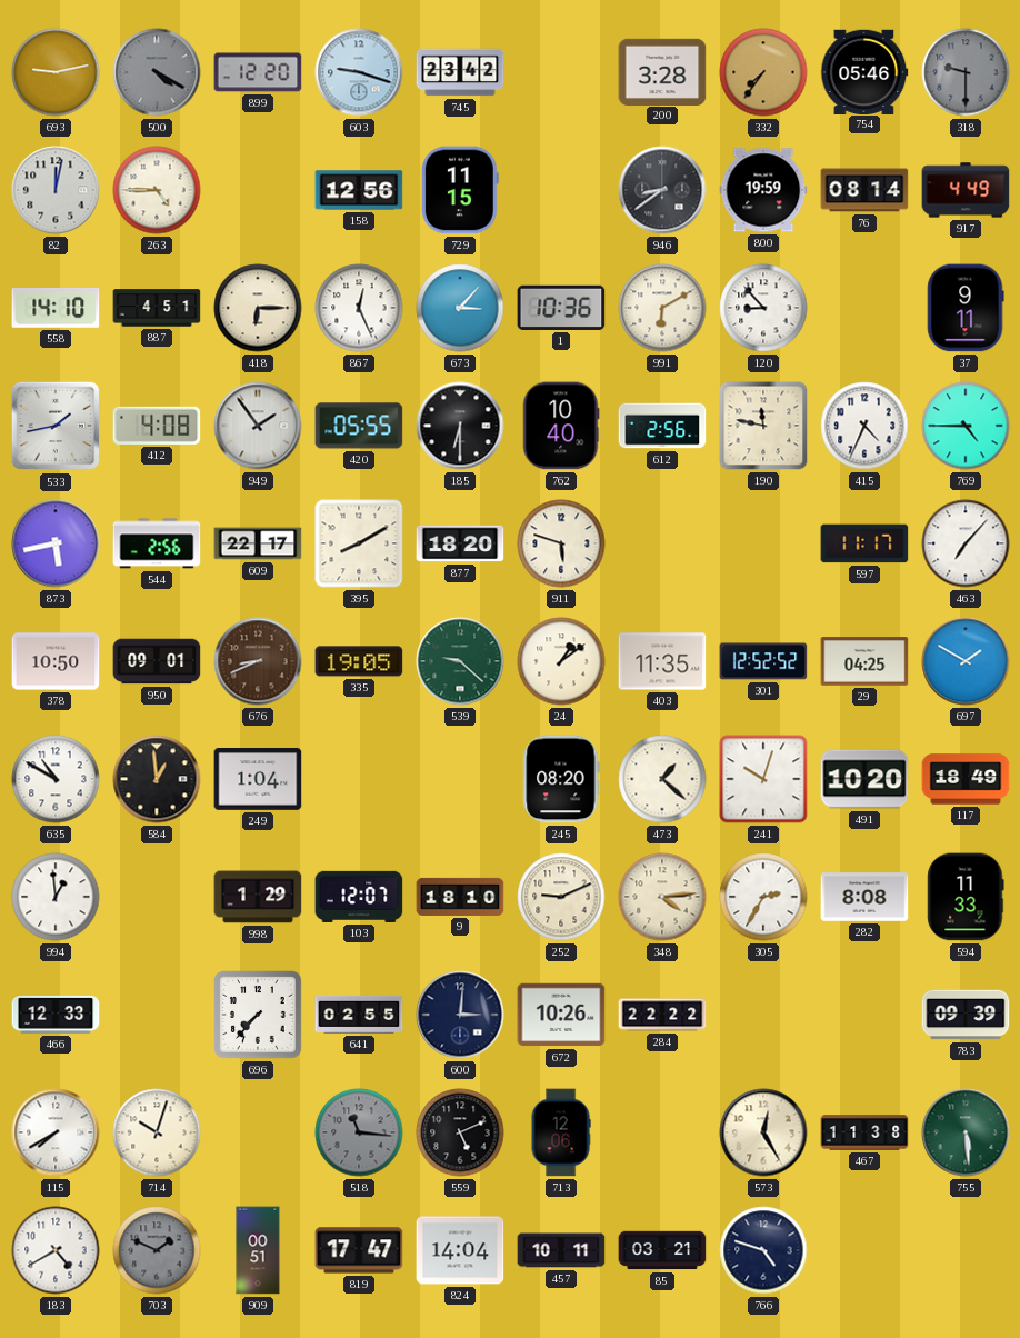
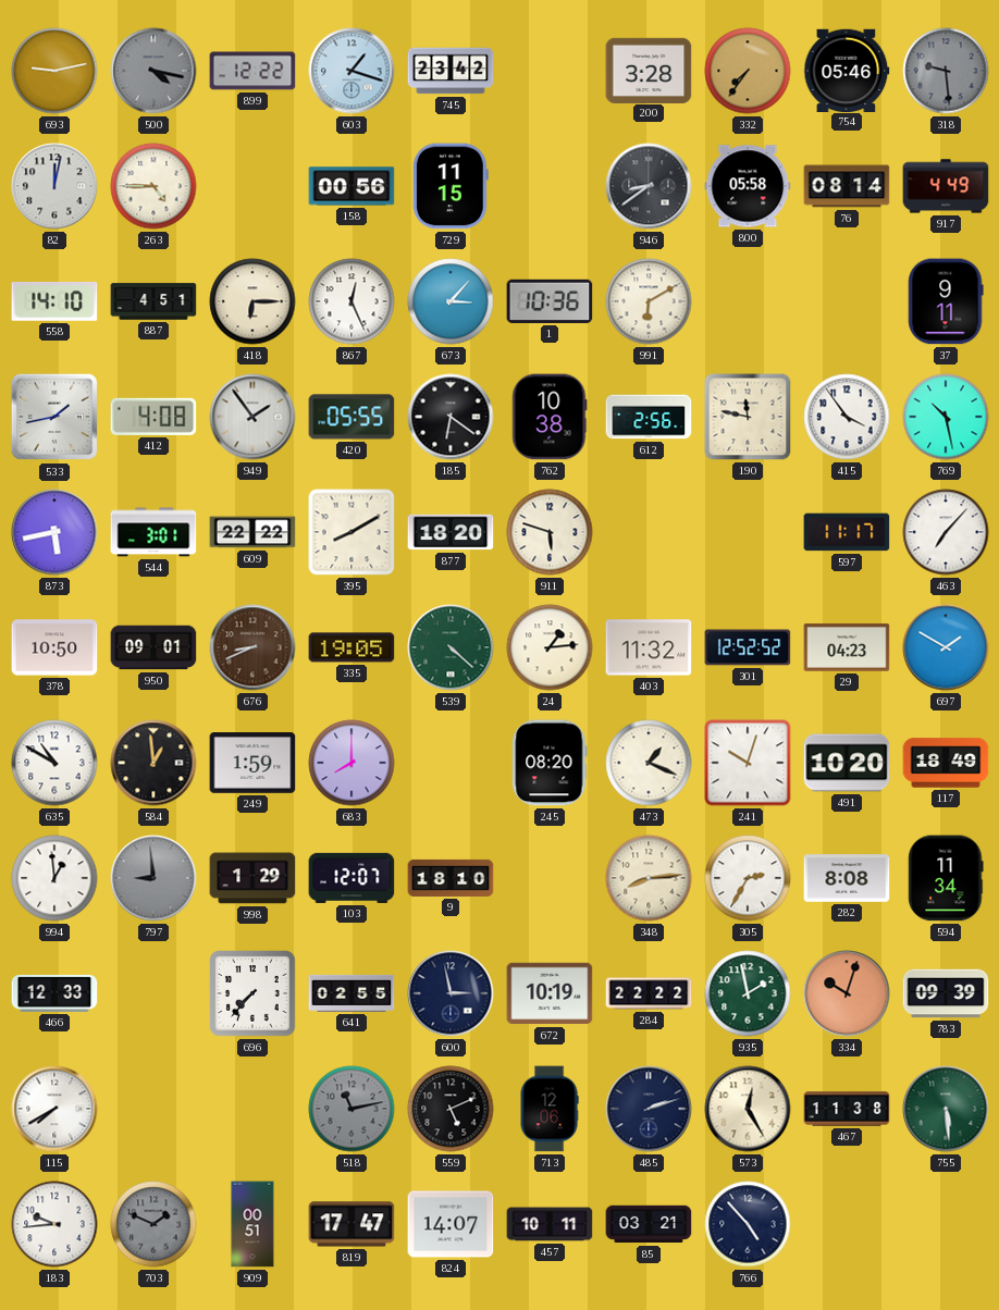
500: 4:20 -> 4:17 (153, 71)
899: 12:20 -> 12:22 (252, 71)
603: 9:18 -> 1:18 (351, 71)
318: 9:30 -> 9:29 (946, 71)
158: 12:56 -> 00:56 (351, 186)
800: 19:59 -> 05:58 (748, 186)
120: 8:53 -> none (763, 308)
185: 6:30 -> 6:21 (451, 417)
762: 10:40 -> 10:38 (550, 417)
415: 4:34 -> 3:54 (847, 417)
769: 4:45 -> 10:28 (946, 417)
544: 2:56 -> 3:01 (153, 532)
609: 22:17 -> 22:22 (252, 532)
539: 9:22 -> 4:22 (451, 647)
24: 1:09 -> 1:14 (550, 647)
403: 11:35 -> 11:32 (649, 647)
29: 04:25 -> 04:23 (847, 647)
249: 1:04 -> 1:59 (252, 763)
683: none -> 8:00 (351, 763)
473: 1:22 -> 1:19 (649, 763)
797: none -> 8:59 (153, 878)
252: 9:11 -> none (561, 897)
348: 4:14 -> 8:14 (649, 878)
594: 11:33 -> 11:34 (946, 878)
600: 3:01 -> 2:58 (451, 993)
672: 10:26 -> 10:19 (550, 993)
935: none -> 1:58 (748, 993)
334: none -> 10:03 (847, 993)
714: 10:03 -> none (157, 1132)
518: 11:16 -> 11:13 (351, 1109)
485: none -> 2:12 (649, 1109)
183: 4:40 -> 9:44 (54, 1224)
824: 14:04 -> 14:07 (451, 1224)
766: 4:48 -> 4:53 (748, 1224)
